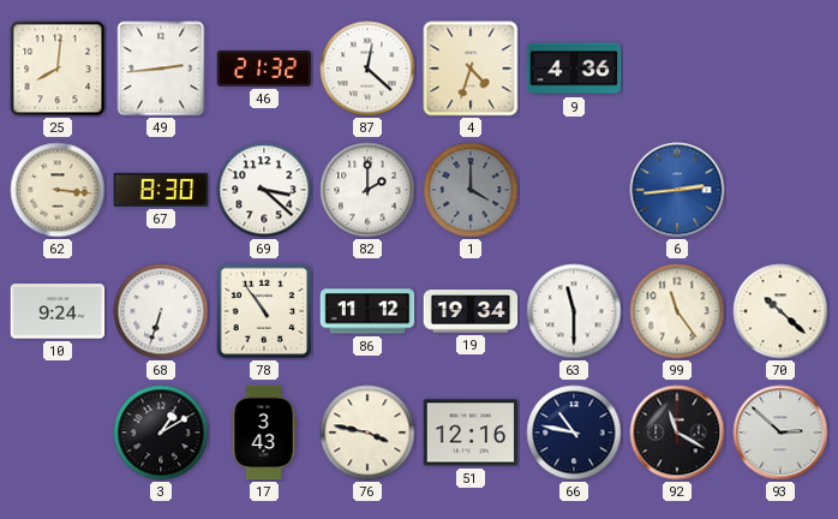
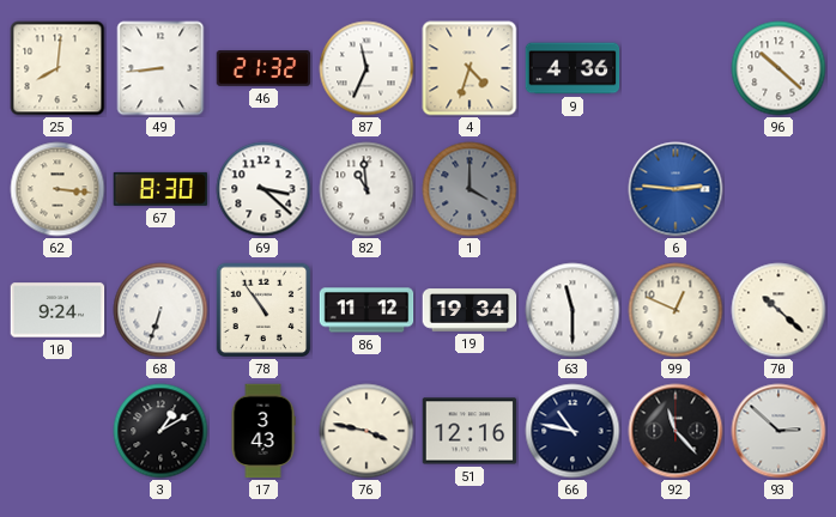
49: 2:44 -> 8:44 (160, 68)
87: 12:22 -> 11:34 (366, 68)
96: none -> 10:22 (779, 68)
82: 2:00 -> 10:59 (366, 189)
6: 2:44 -> 2:46 (676, 189)
99: 11:24 -> 12:49 (676, 310)
92: 11:20 -> 11:23 (676, 431)
